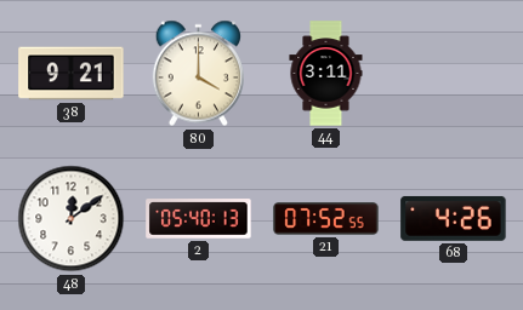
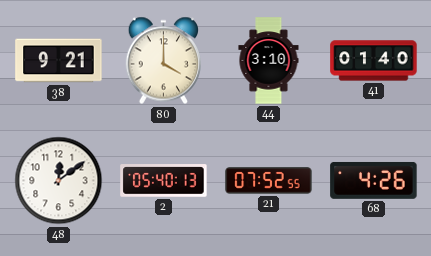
44: 3:11 -> 3:10 (269, 61)
41: none -> 01:40 (374, 61)
